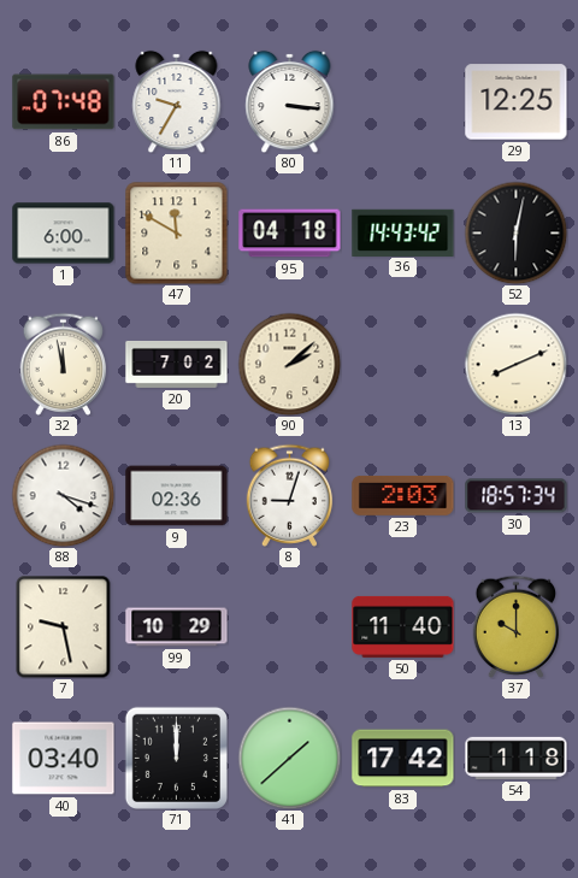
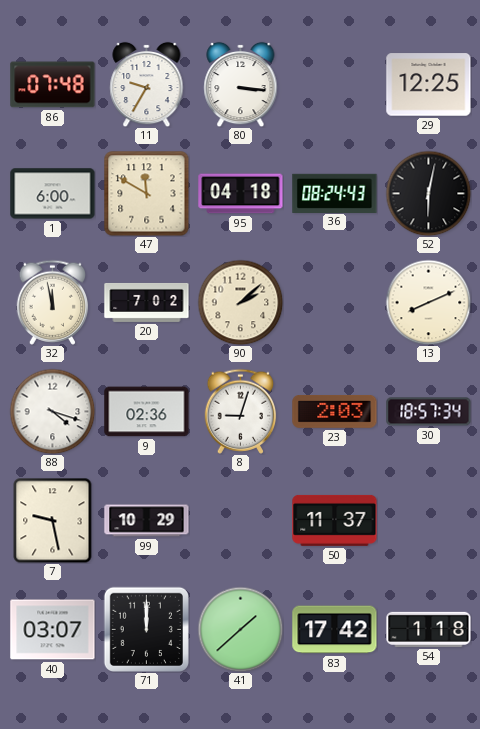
36: 14:43 -> 08:24 (335, 193)
50: 11:40 -> 11:37 (335, 520)
37: 10:00 -> none (517, 626)
40: 03:40 -> 03:07 (53, 630)
